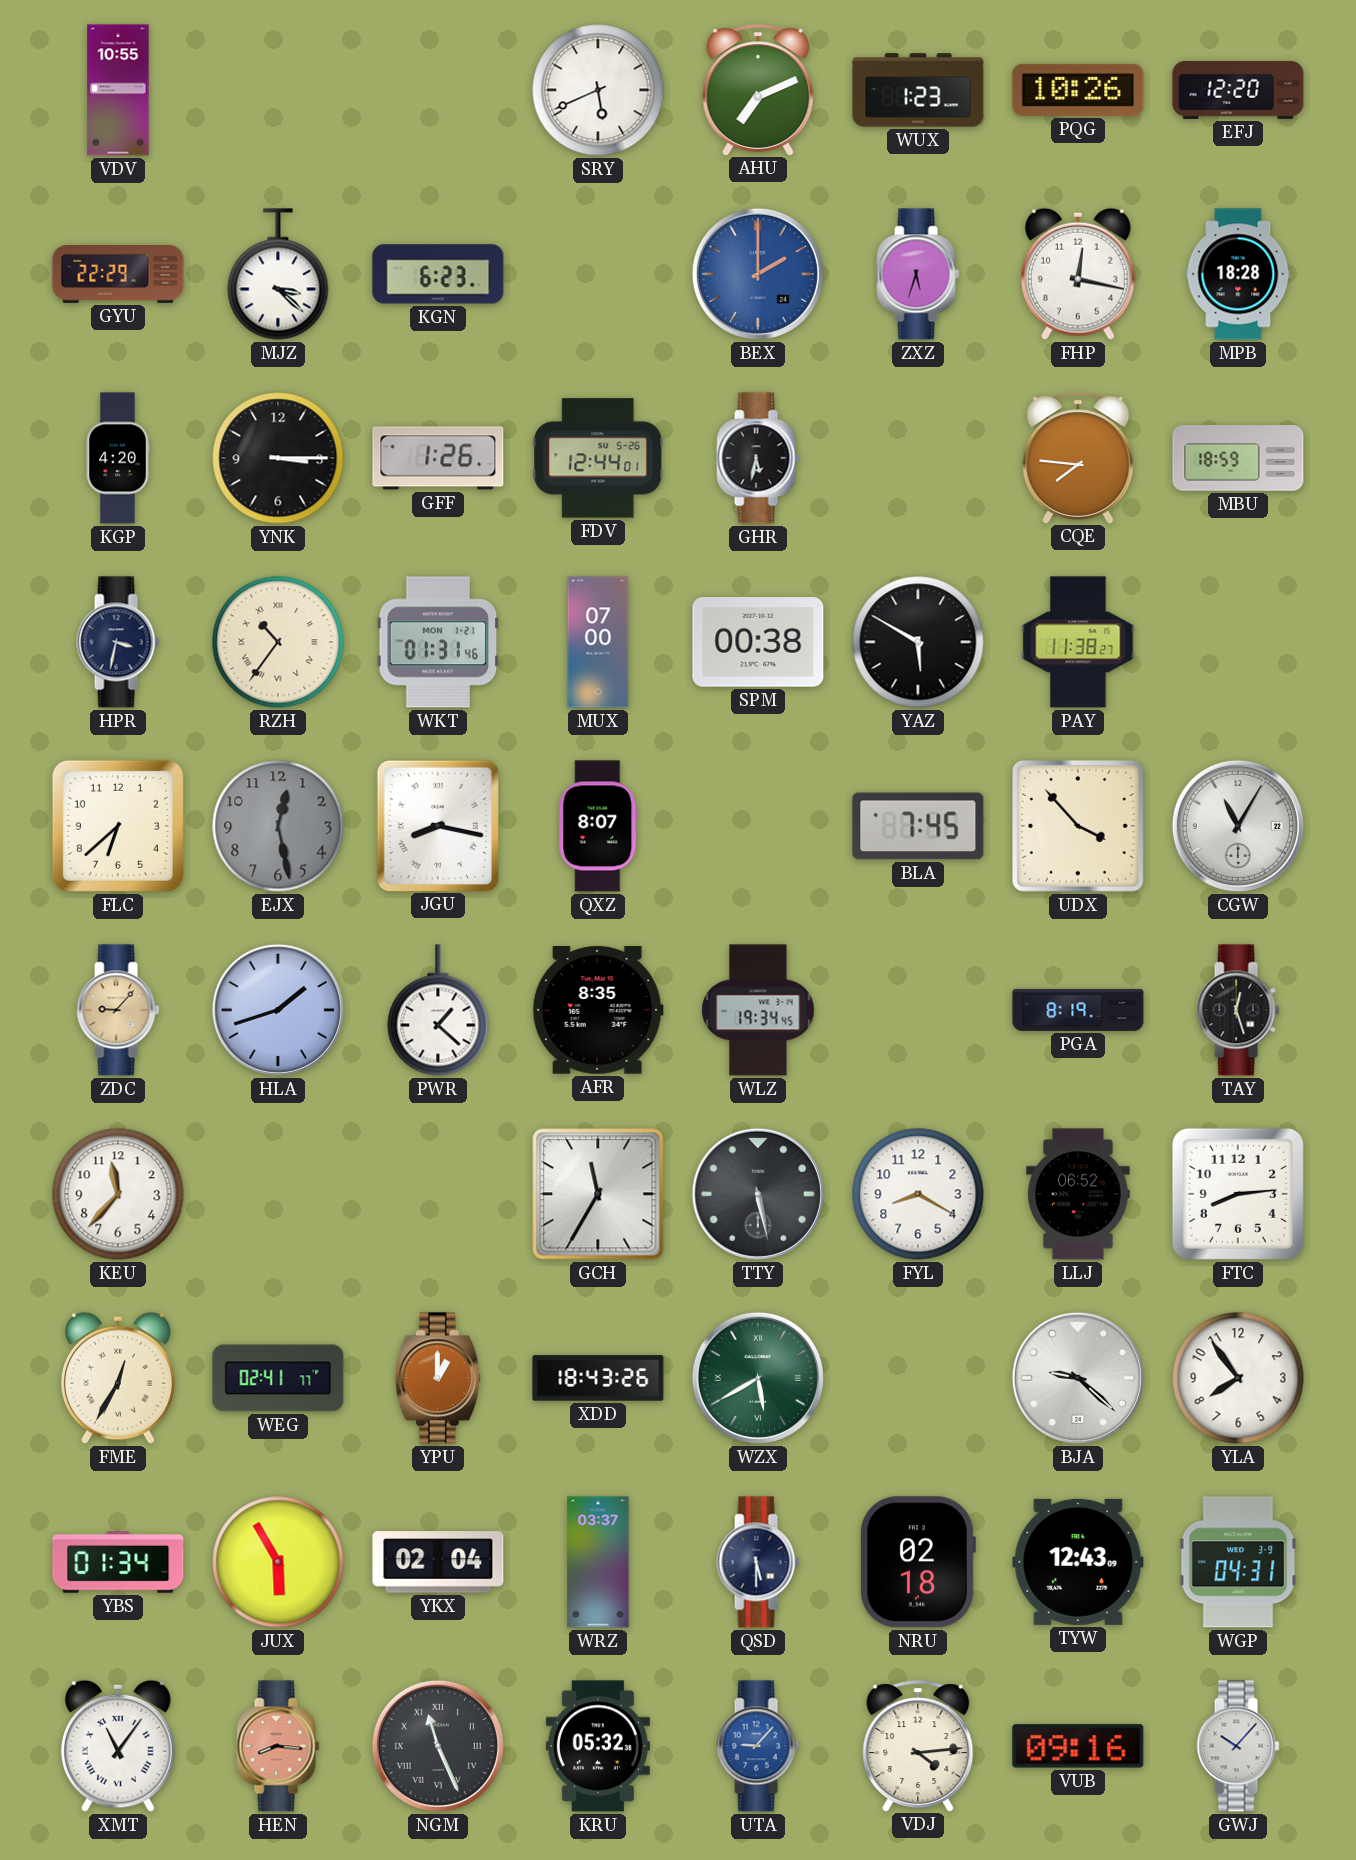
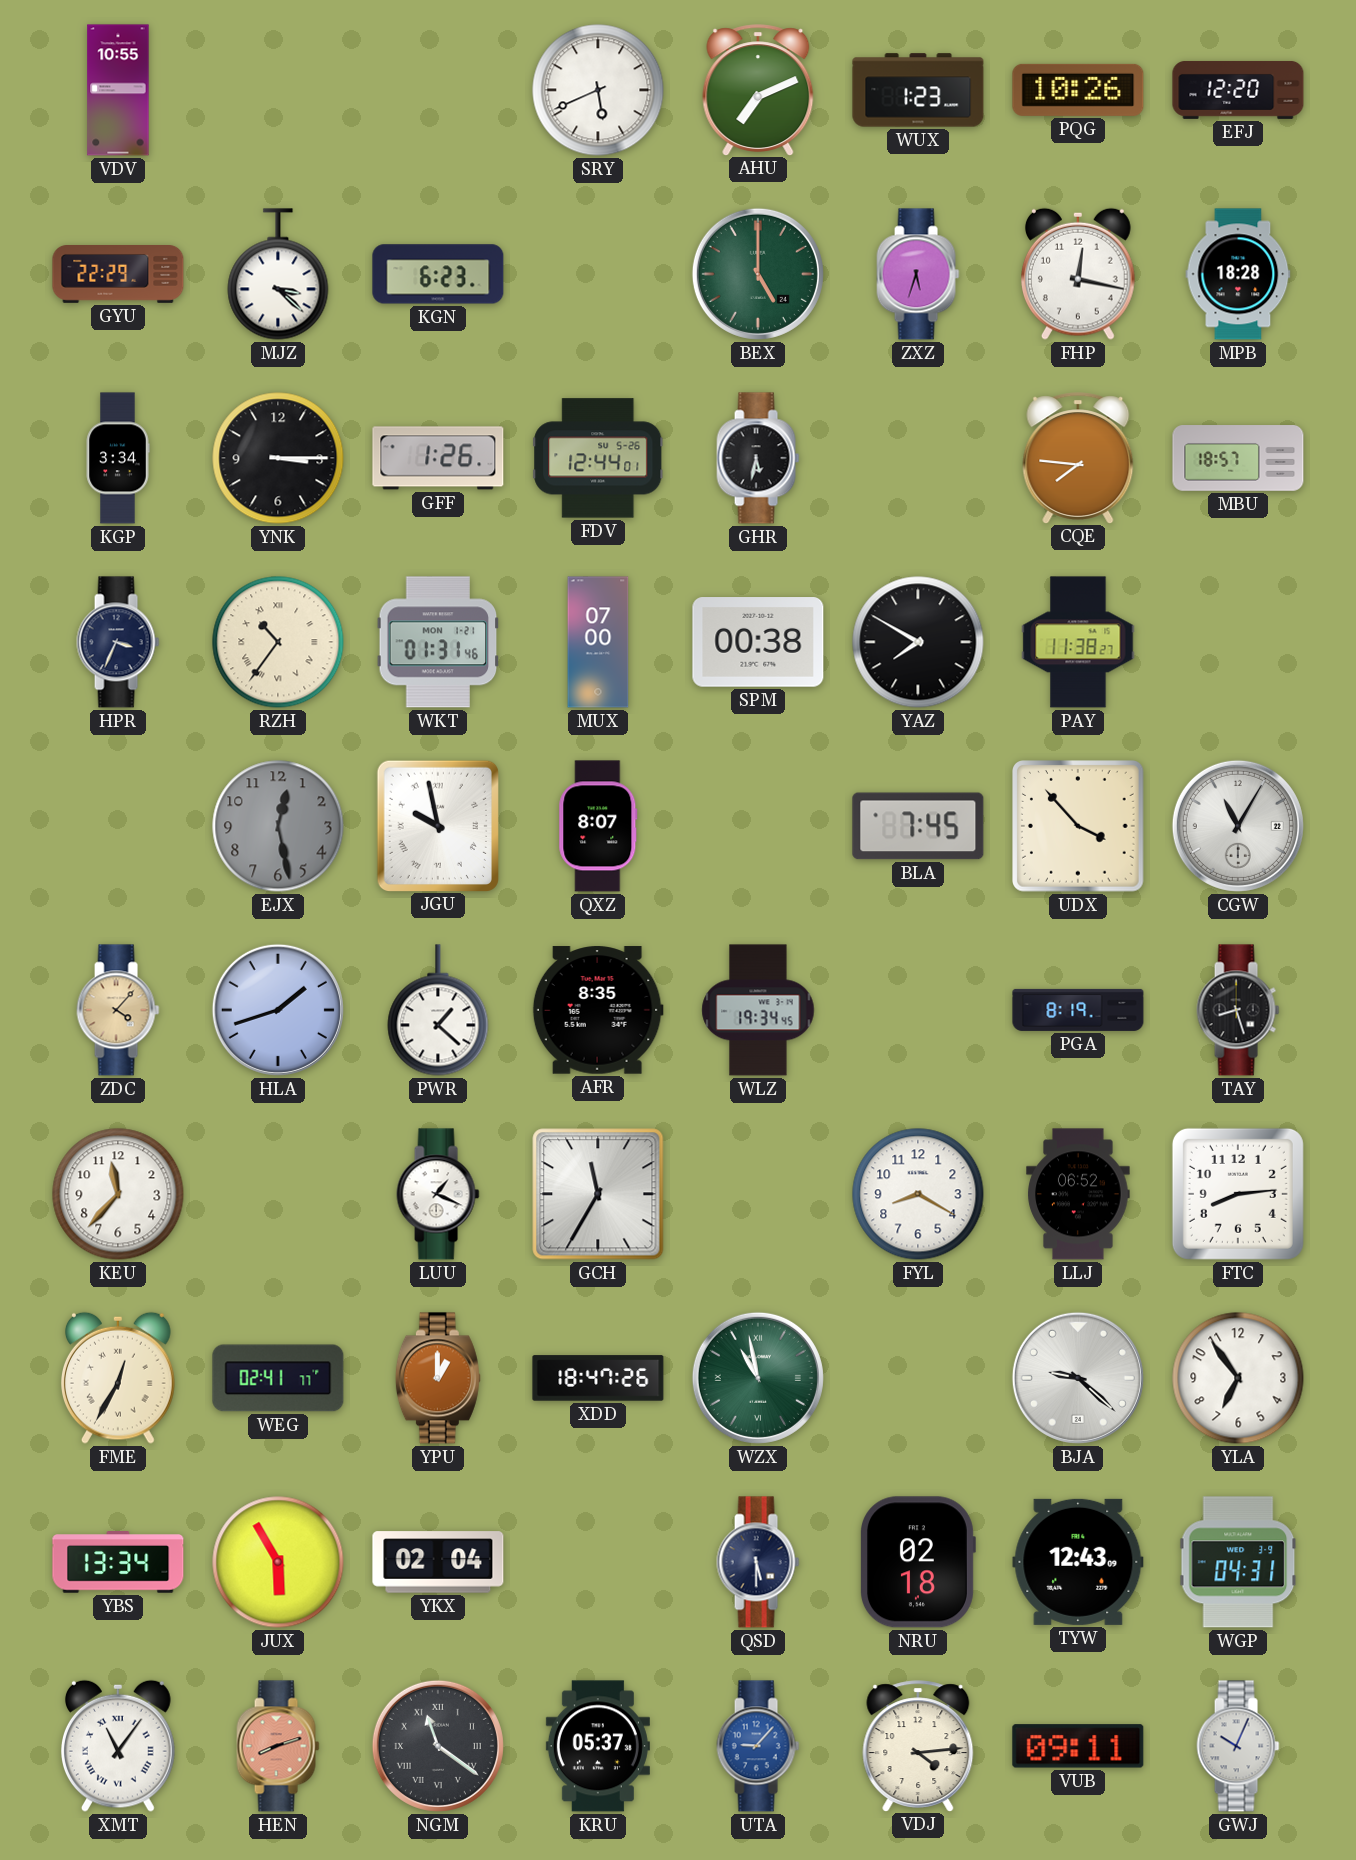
BEX: 2:00 -> 5:00 (758, 274)
BEX dial: blue -> green (758, 274)
KGP: 4:20 -> 3:34 (118, 458)
MBU: 18:59 -> 18:57 (1238, 458)
HPR: 3:32 -> 3:34 (118, 642)
YAZ: 5:50 -> 7:50 (918, 642)
FLC: 6:38 -> none (118, 826)
JGU: 8:17 -> 9:58 (438, 825)
ZDC: 9:07 -> 4:07 (118, 1010)
TAY: 12:27 -> 8:27 (1238, 1010)
LUU: none -> 1:19 (438, 1194)
TTY: 5:28 -> none (758, 1194)
XDD: 18:43 -> 18:47 (598, 1378)
WZX: 5:40 -> 10:58 (758, 1378)
YLA: 7:54 -> 6:54 (1238, 1378)
YBS: 01:34 -> 13:34 (118, 1562)
WRZ: 03:37 -> none (598, 1562)
HEN: 8:16 -> 8:12 (278, 1746)
NGM: 11:26 -> 11:21 (438, 1746)
KRU: 05:32 -> 05:37 (598, 1746)
VUB: 09:16 -> 09:11 (1078, 1746)
GWJ: 10:07 -> 10:04 (1238, 1746)
